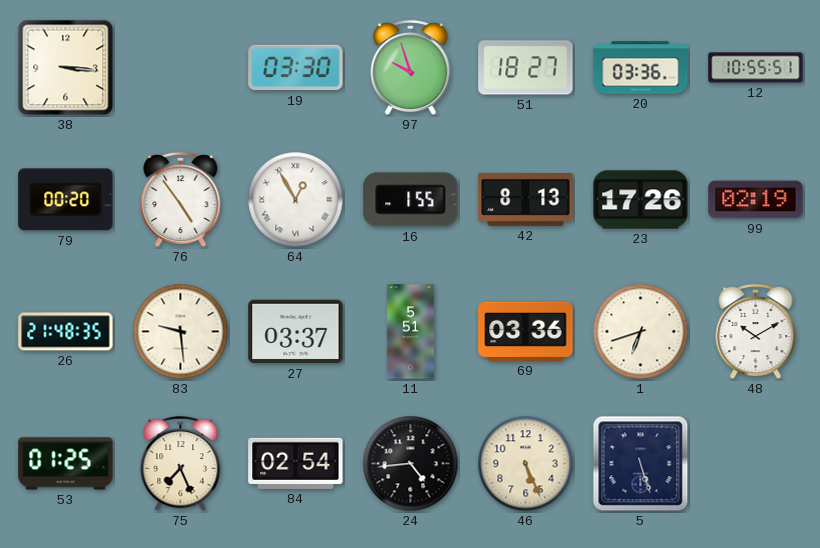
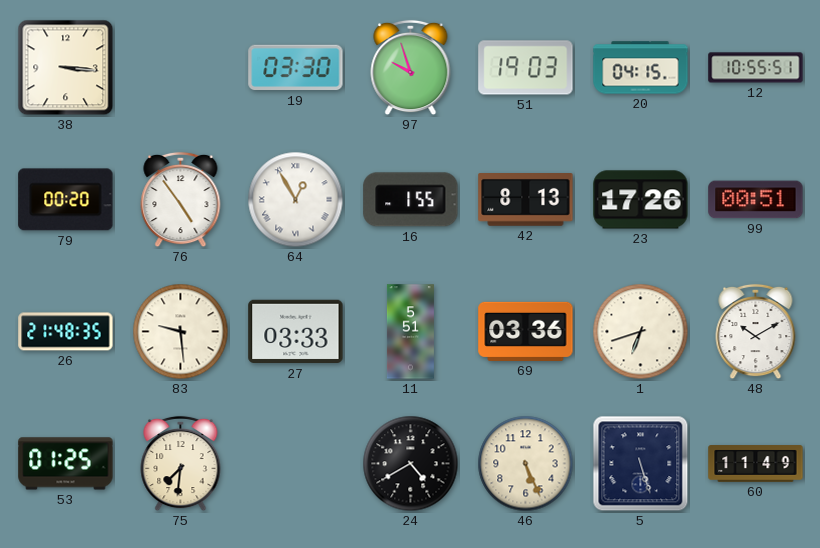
51: 18:27 -> 19:03 (526, 68)
20: 03:36 -> 04:15 (641, 68)
99: 02:19 -> 00:51 (756, 200)
27: 03:37 -> 03:33 (296, 332)
75: 7:26 -> 7:31 (181, 464)
84: 02:54 -> none (296, 463)
24: 4:44 -> 4:40 (411, 464)
60: none -> 11:49 (756, 464)
